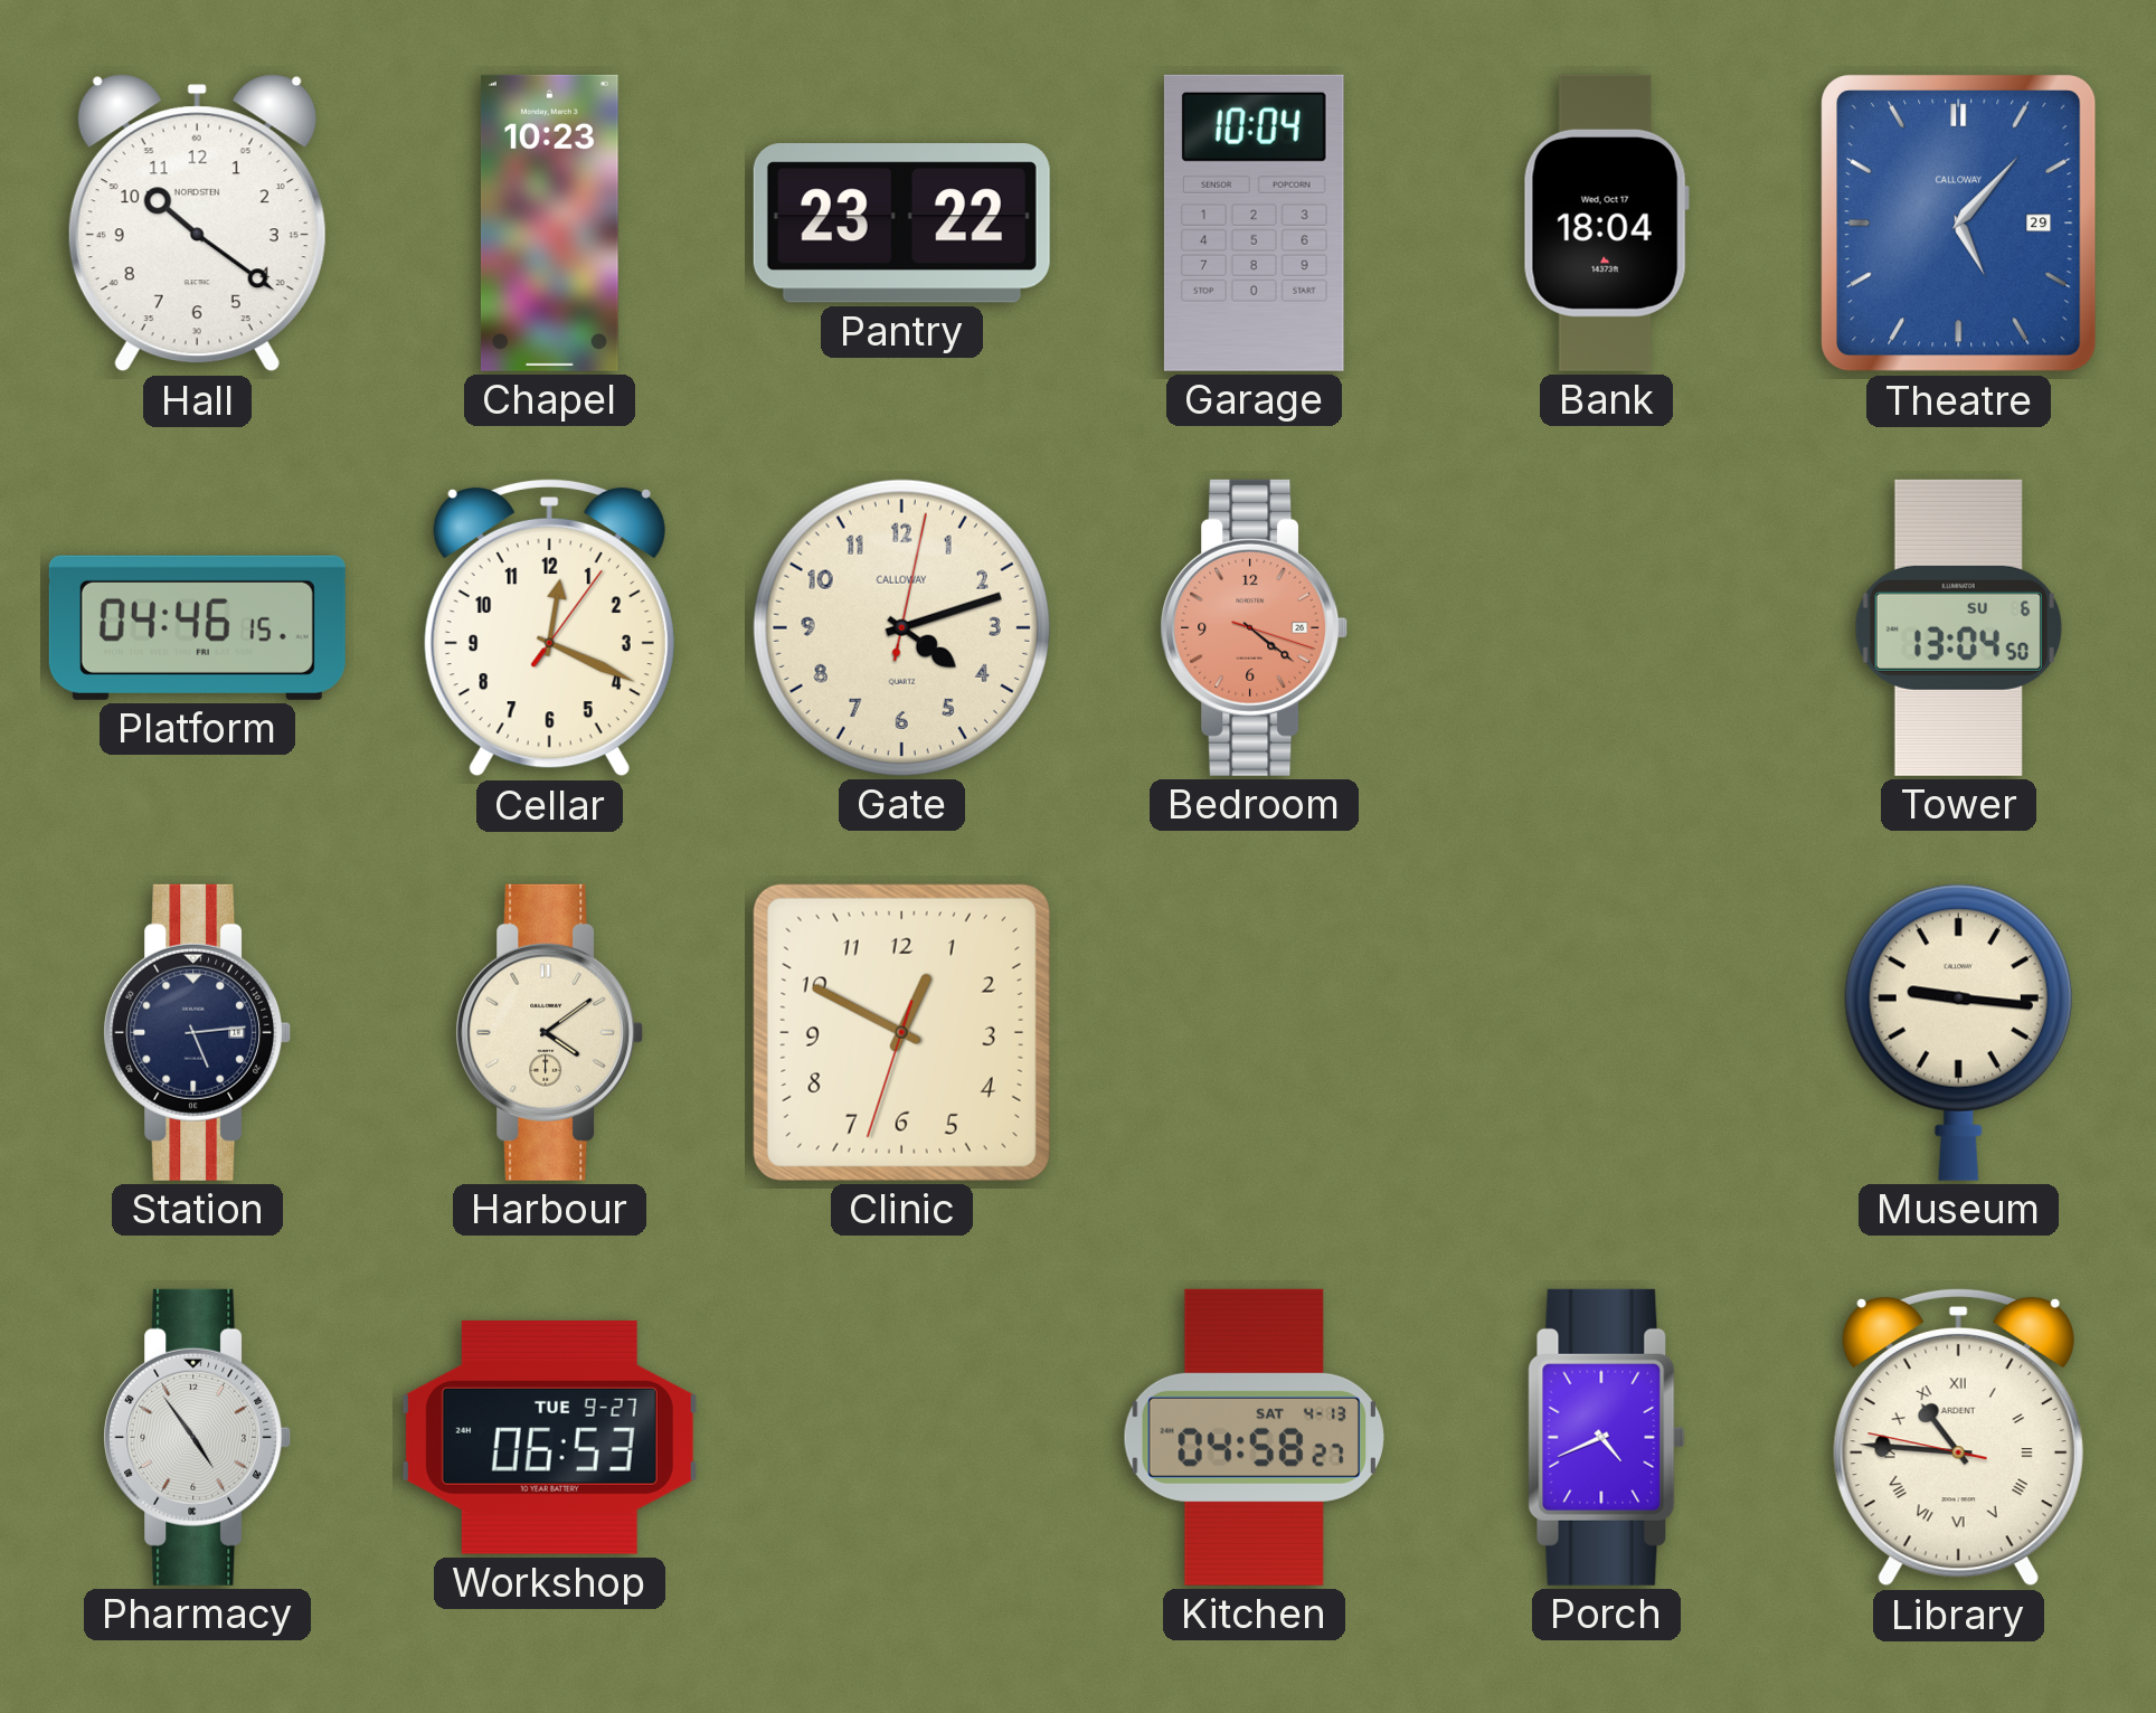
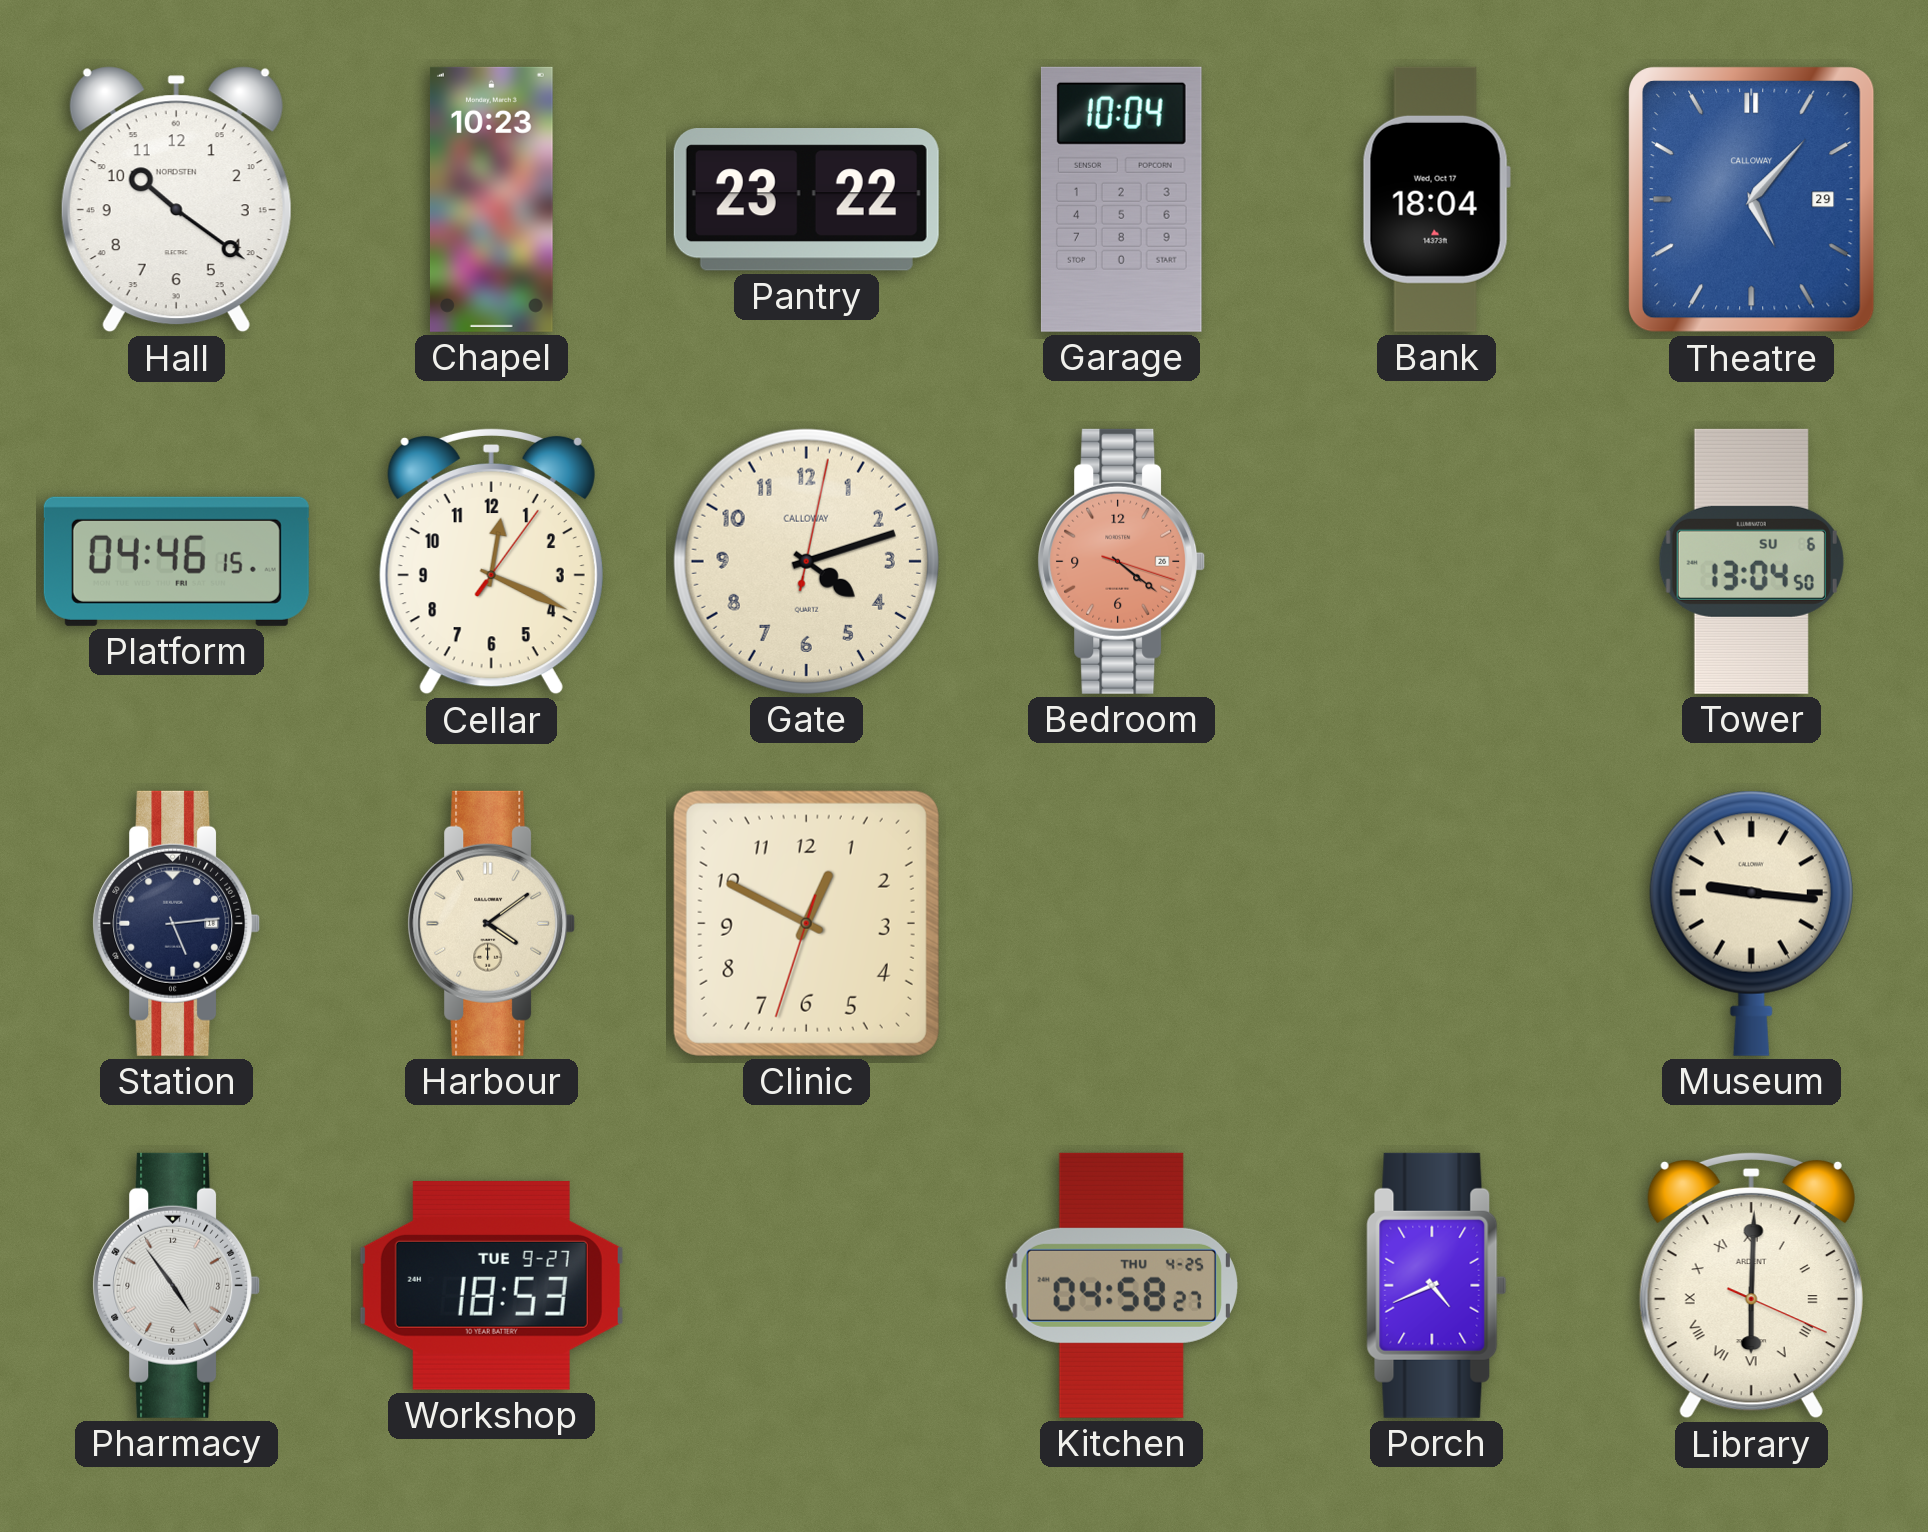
Workshop: 06:53 -> 18:53 (491, 1285)
Kitchen date: SAT 4-13 -> THU 4-25 (1121, 1285)
Library: 10:45 -> 6:00 (1751, 1285)
